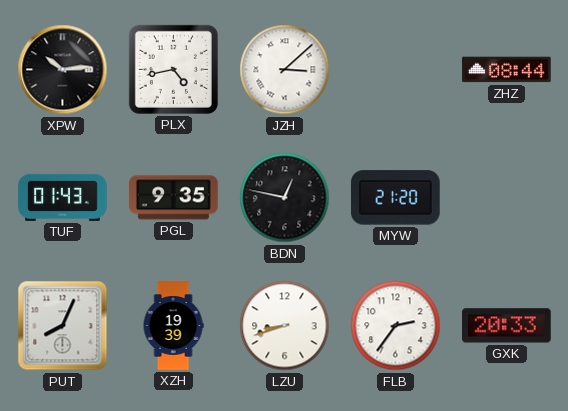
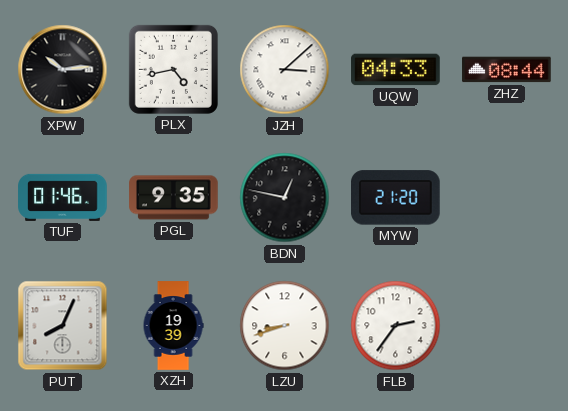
UQW: none -> 04:33 (396, 70)
TUF: 01:43 -> 01:46 (63, 197)
GXK: 20:33 -> none (507, 326)
